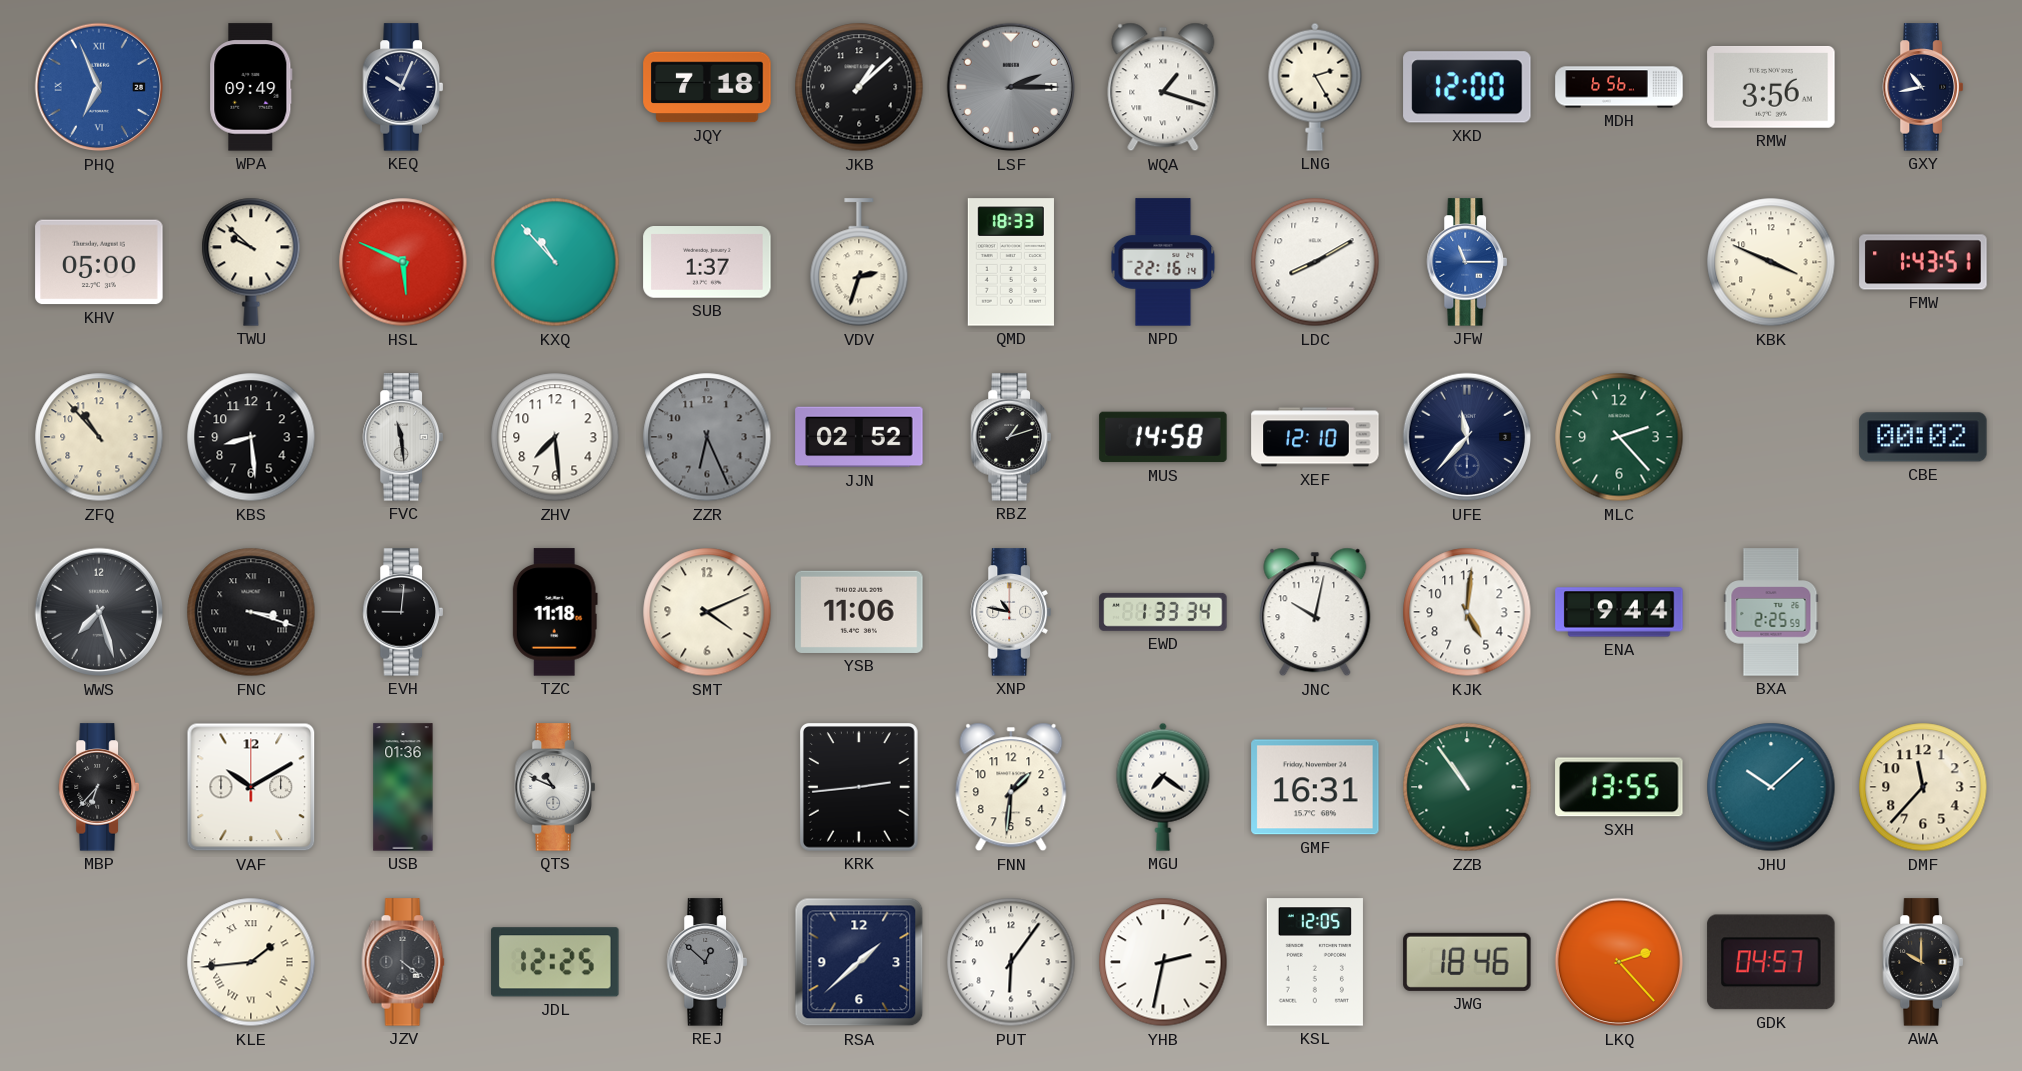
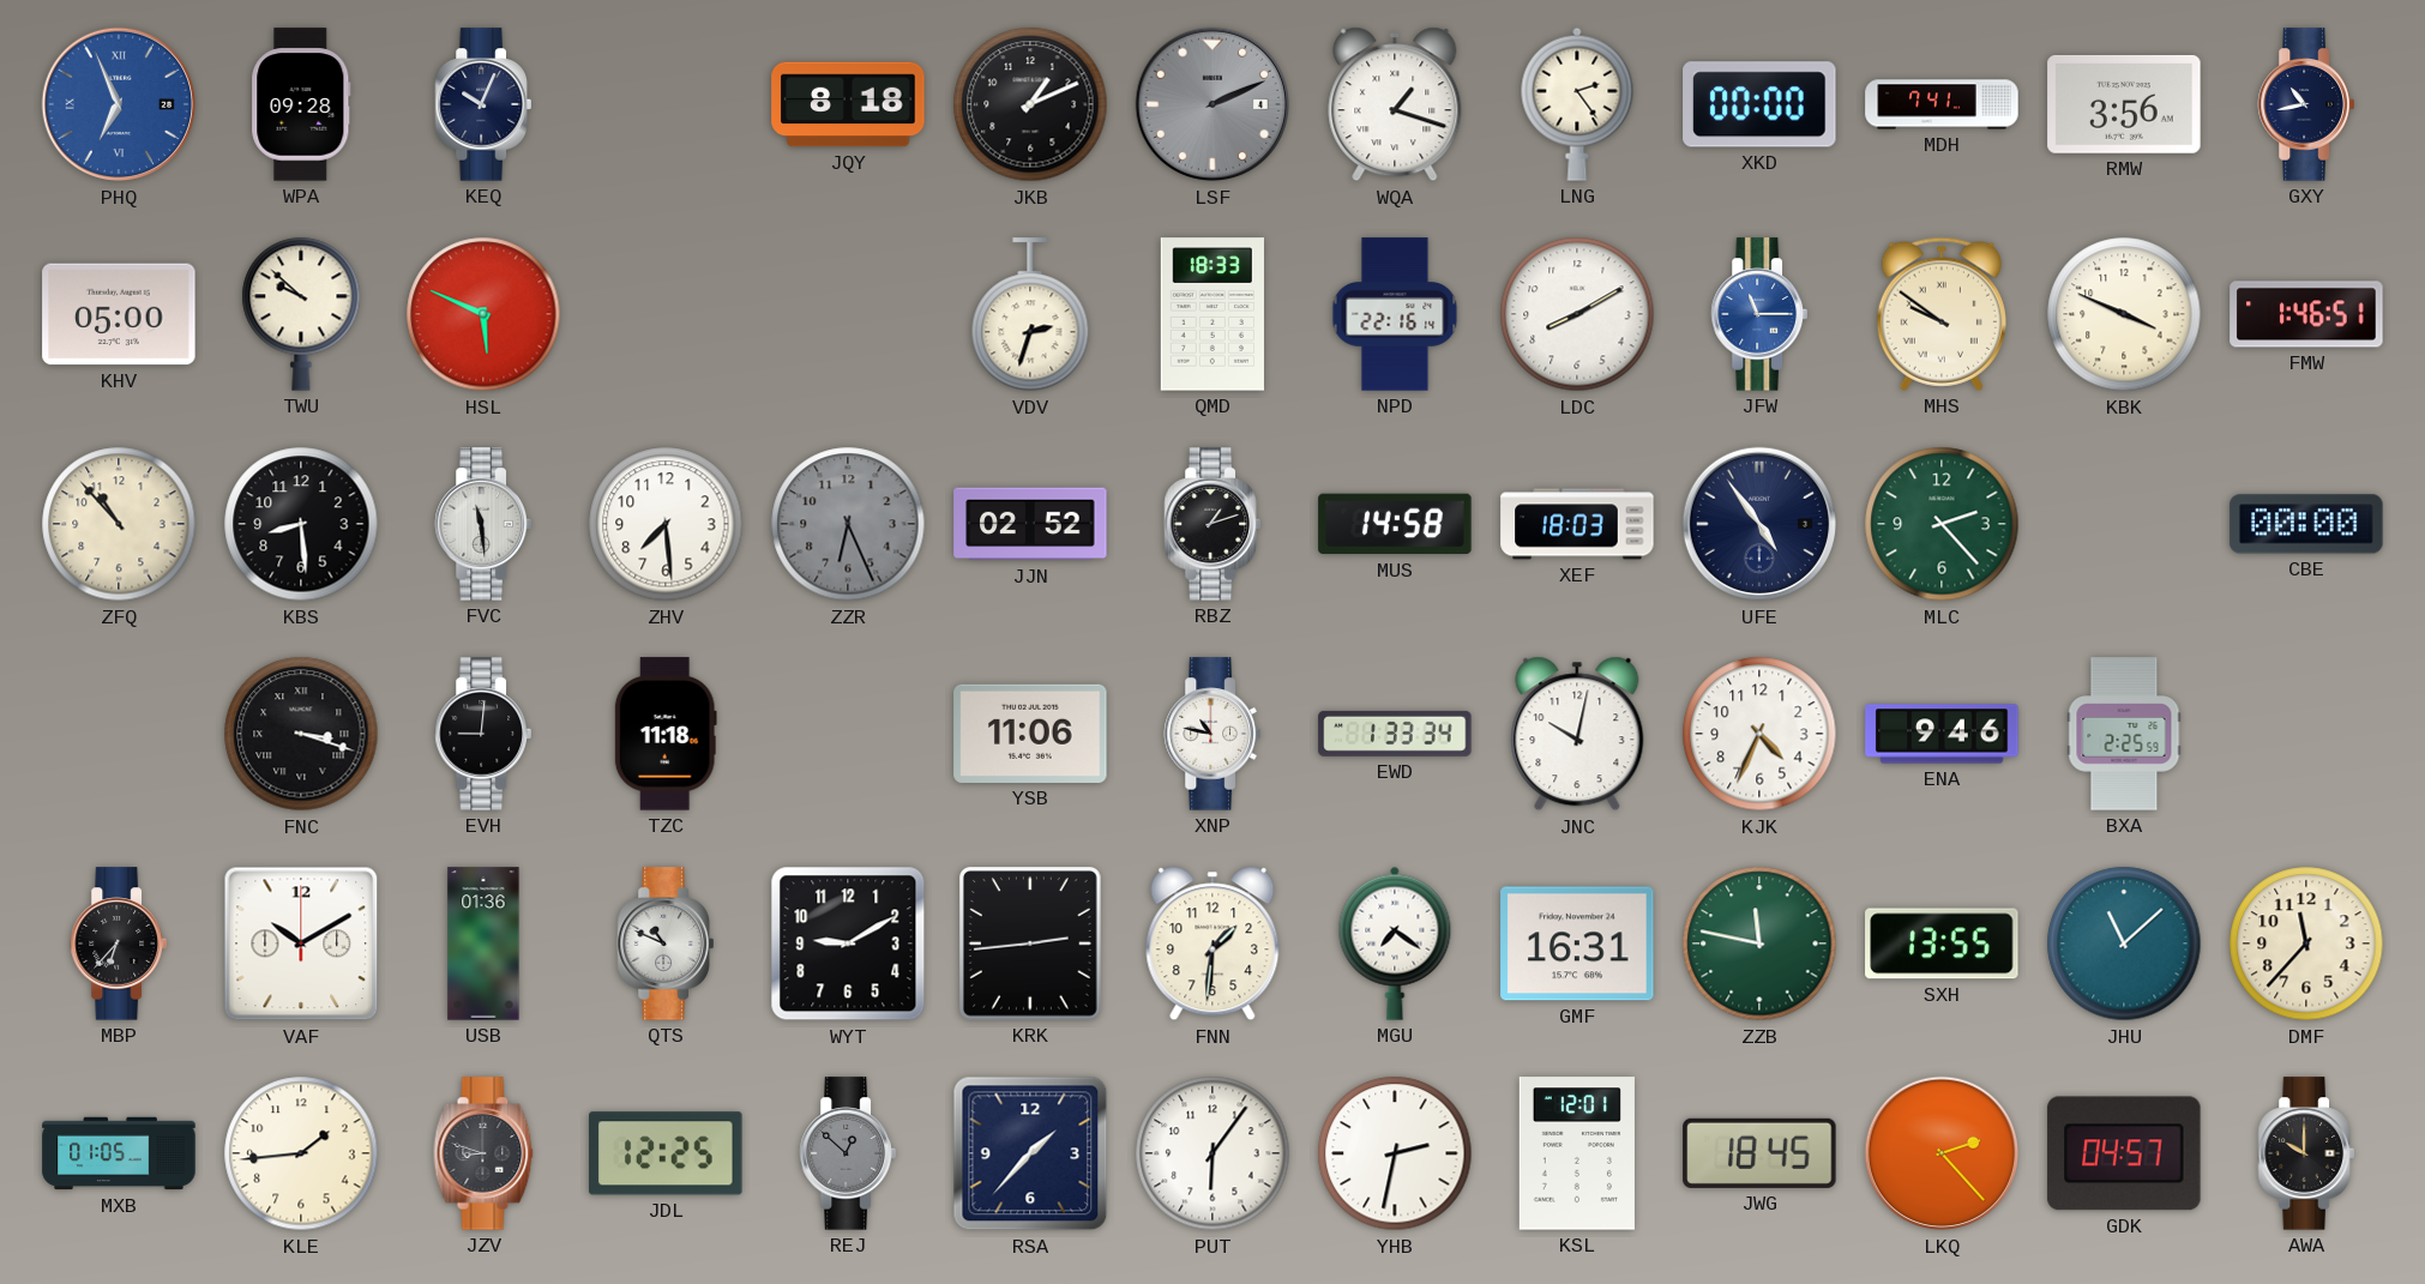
WPA: 09:49 -> 09:28 (301, 104)
JQY: 7:18 -> 8:18 (848, 104)
JKB: 1:08 -> 1:11 (1030, 104)
LSF: 2:15 -> 2:11 (1212, 104)
LNG: 2:25 -> 2:24 (1577, 104)
XKD: 12:00 -> 00:00 (1759, 104)
MDH: 6:56 -> 7:41 (1942, 104)
KXQ: 10:53 -> none (555, 262)
SUB: 1:37 -> none (707, 263)
MHS: none -> 9:51 (1942, 314)
FMW: 1:43 -> 1:46 (2306, 314)
XEF: 12:10 -> 18:03 (1577, 524)
UFE: 11:37 -> 4:54 (1759, 524)
CBE: 00:02 -> 00:00 (2306, 524)
WWS: 7:27 -> none (99, 612)
SMT: 4:11 -> none (707, 612)
KJK: 5:01 -> 4:34 (1759, 734)
ENA: 9:44 -> 9:46 (1942, 734)
WYT: none -> 9:10 (848, 944)
ZZB: 10:54 -> 11:47 (1759, 944)
JHU: 10:08 -> 11:08 (2124, 944)
MXB: none -> 01:05 (119, 1153)
KLE numerals: Roman -> Arabic (301, 1153)
JZV: 4:21 -> 8:48 (483, 1153)
RSA: 1:38 -> 1:37 (1030, 1153)
KSL: 12:05 -> 12:01 (1577, 1153)
JWG: 18:46 -> 18:45 (1759, 1153)
